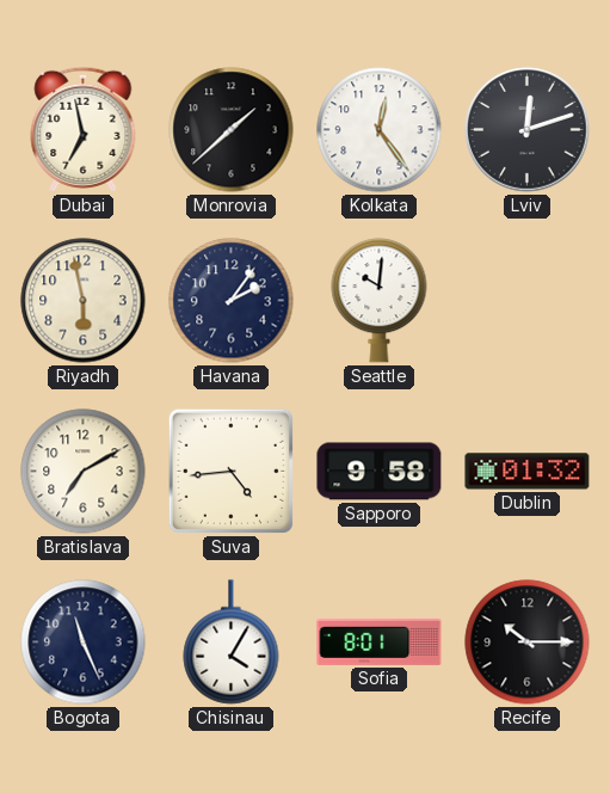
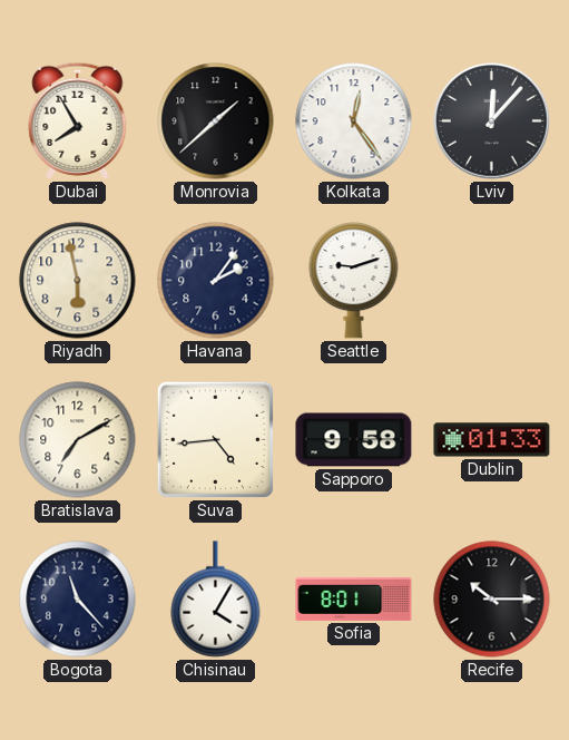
Dubai: 6:58 -> 7:55 (78, 120)
Lviv: 12:12 -> 12:07 (492, 121)
Seattle: 10:01 -> 9:12 (354, 281)
Dublin: 01:32 -> 01:33 (492, 440)
Bogota: 11:26 -> 11:23 (78, 600)
